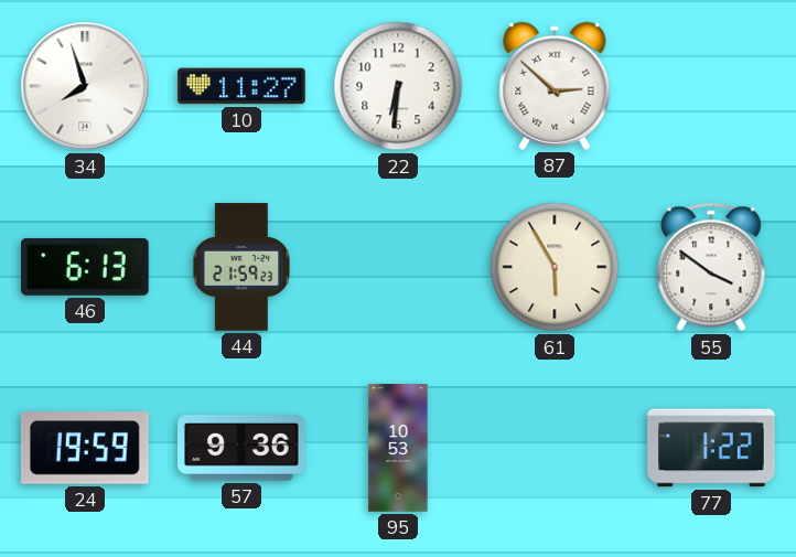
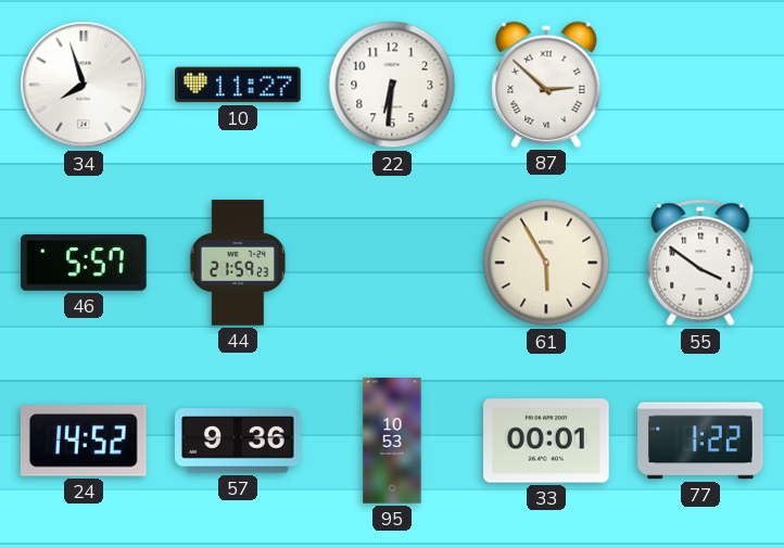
46: 6:13 -> 5:57 (84, 263)
24: 19:59 -> 14:52 (84, 441)
33: none -> 00:01 (546, 441)
